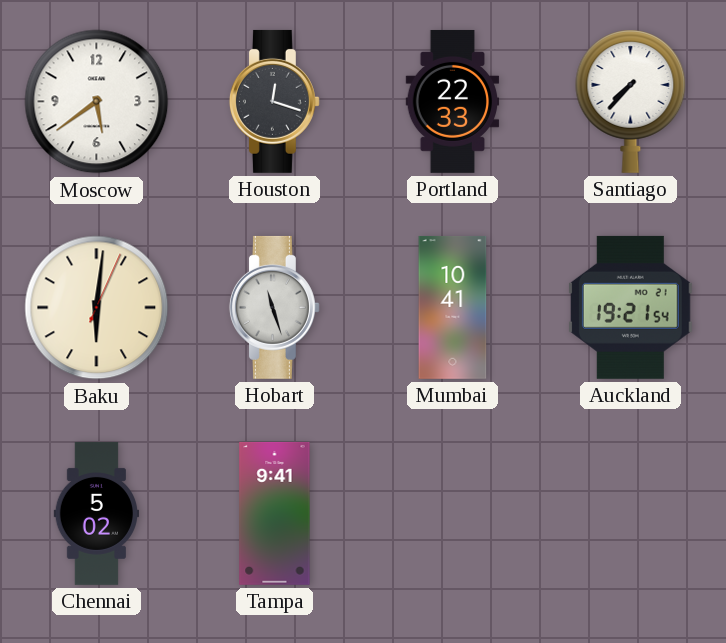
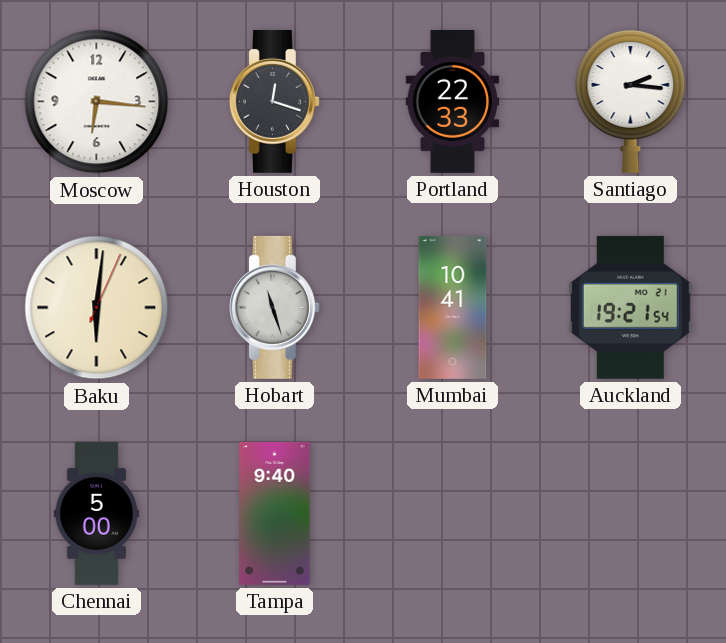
Moscow: 5:39 -> 6:16 (97, 102)
Santiago: 7:37 -> 2:16 (631, 101)
Chennai: 5:02 -> 5:00 (96, 513)
Tampa: 9:41 -> 9:40 (275, 513)
